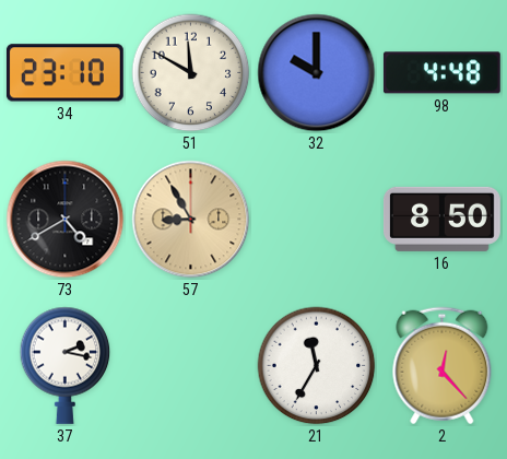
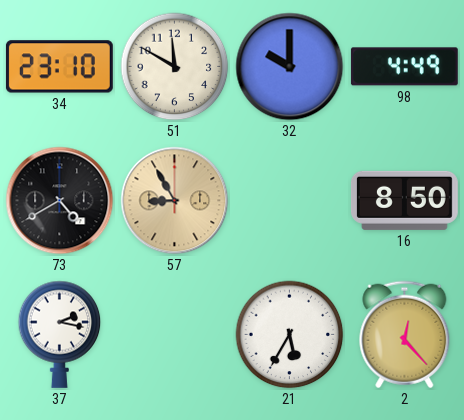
98: 4:48 -> 4:49 (404, 67)
21: 11:35 -> 5:35 (290, 335)
